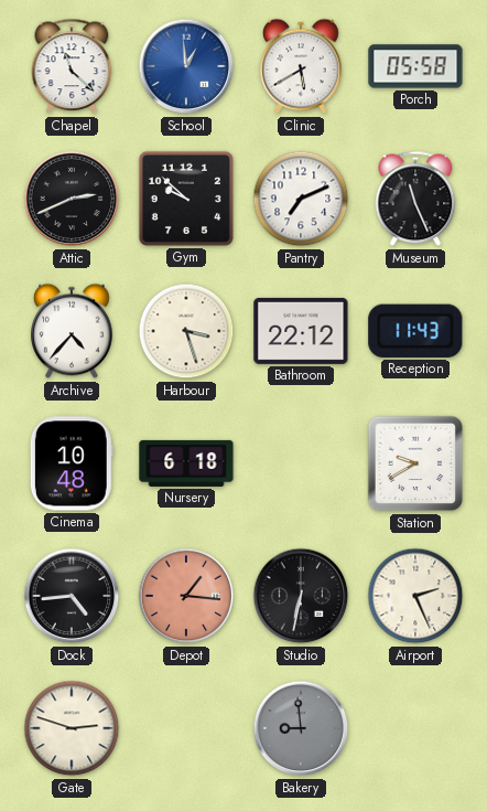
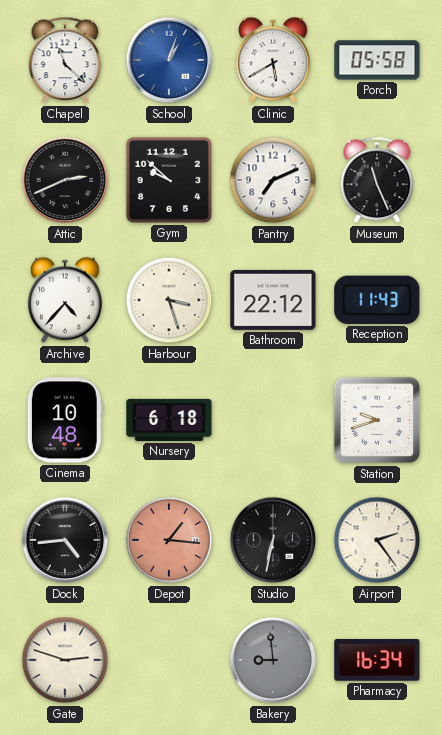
School: 12:59 -> 1:03 (169, 60)
Station: 9:40 -> 9:42 (377, 420)
Airport: 2:26 -> 2:24 (377, 540)
Pharmacy: none -> 16:34 (377, 661)
